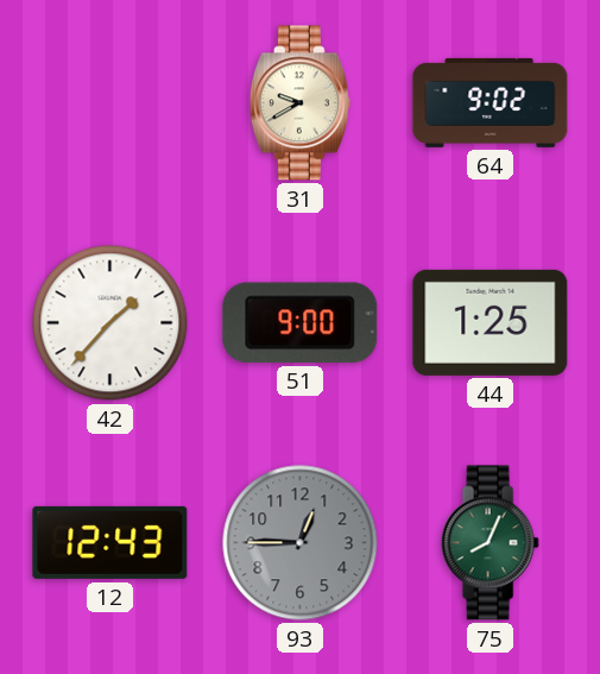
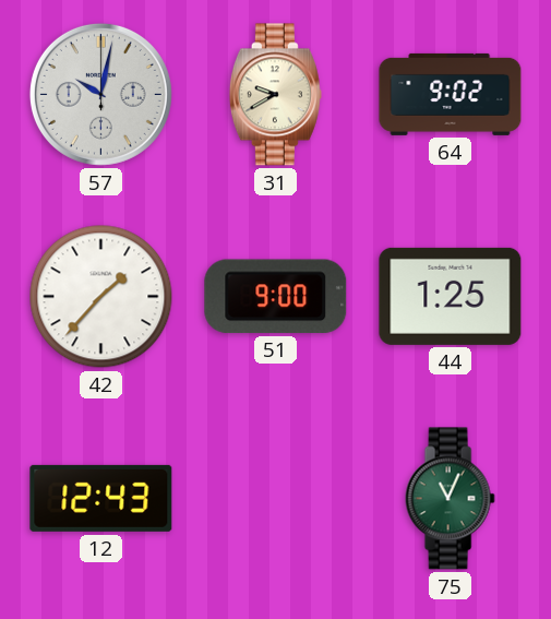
57: none -> 10:02 (100, 94)
93: 12:45 -> none (301, 543)
75: 8:04 -> 11:04 (450, 499)
